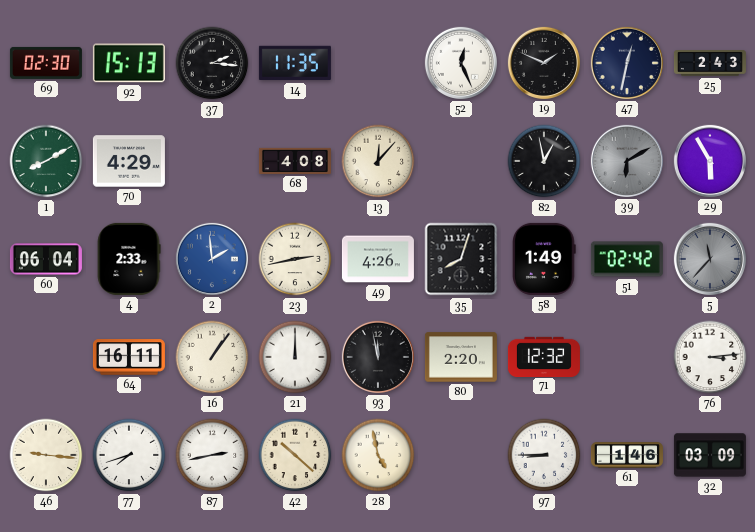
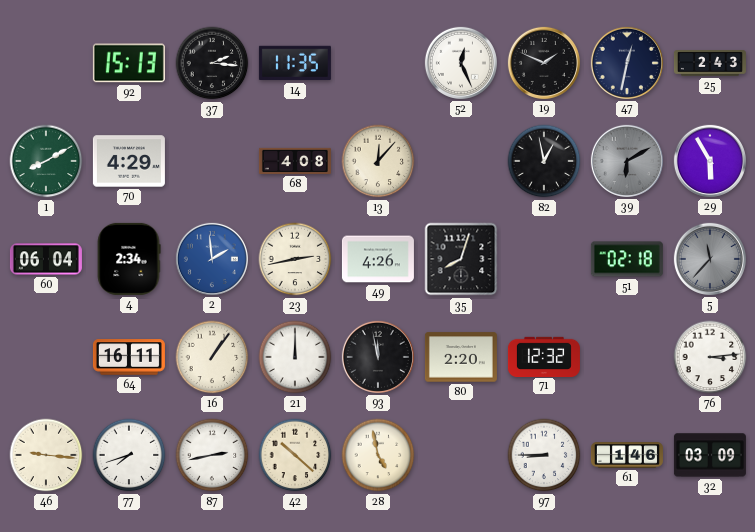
69: 02:30 -> none (46, 63)
4: 2:33 -> 2:34 (129, 259)
58: 1:49 -> none (544, 259)
51: 02:42 -> 02:18 (627, 259)
